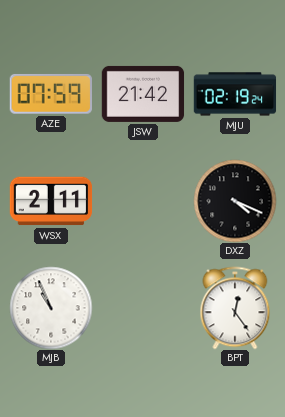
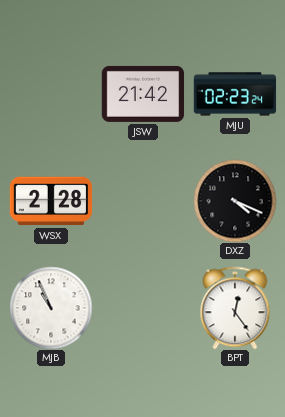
AZE: 07:59 -> none (51, 94)
MJU: 02:19 -> 02:23 (235, 94)
WSX: 2:11 -> 2:28 (51, 201)
